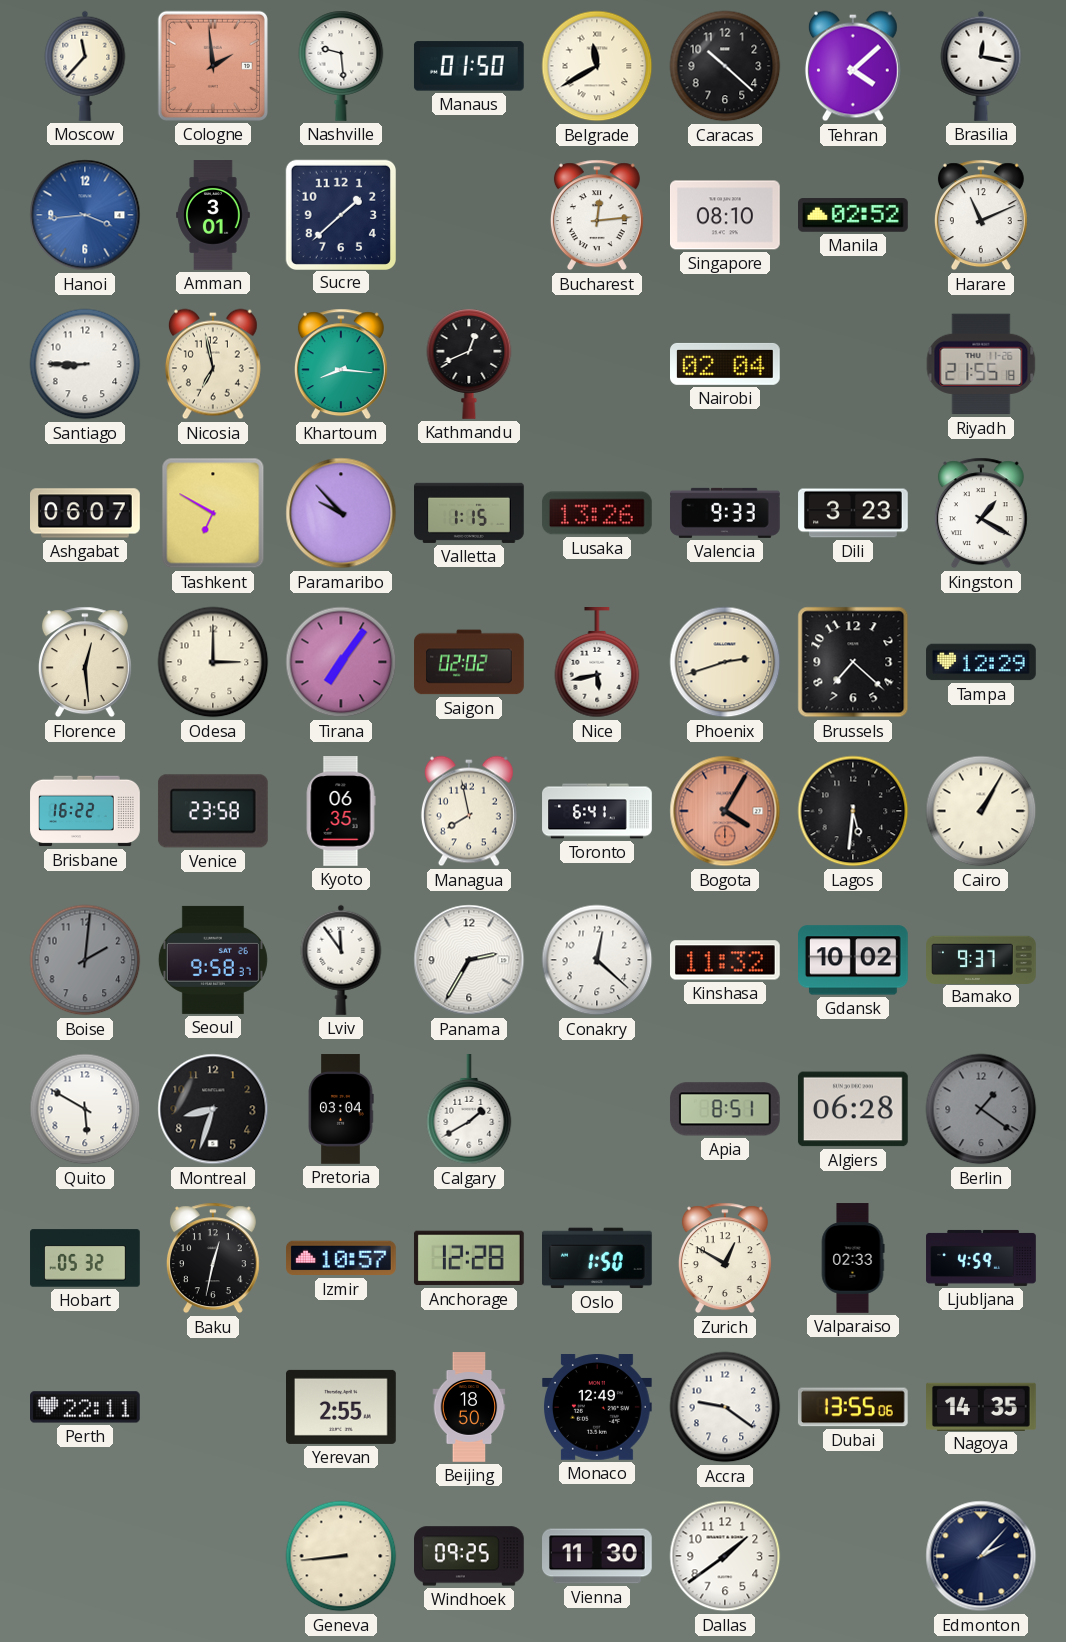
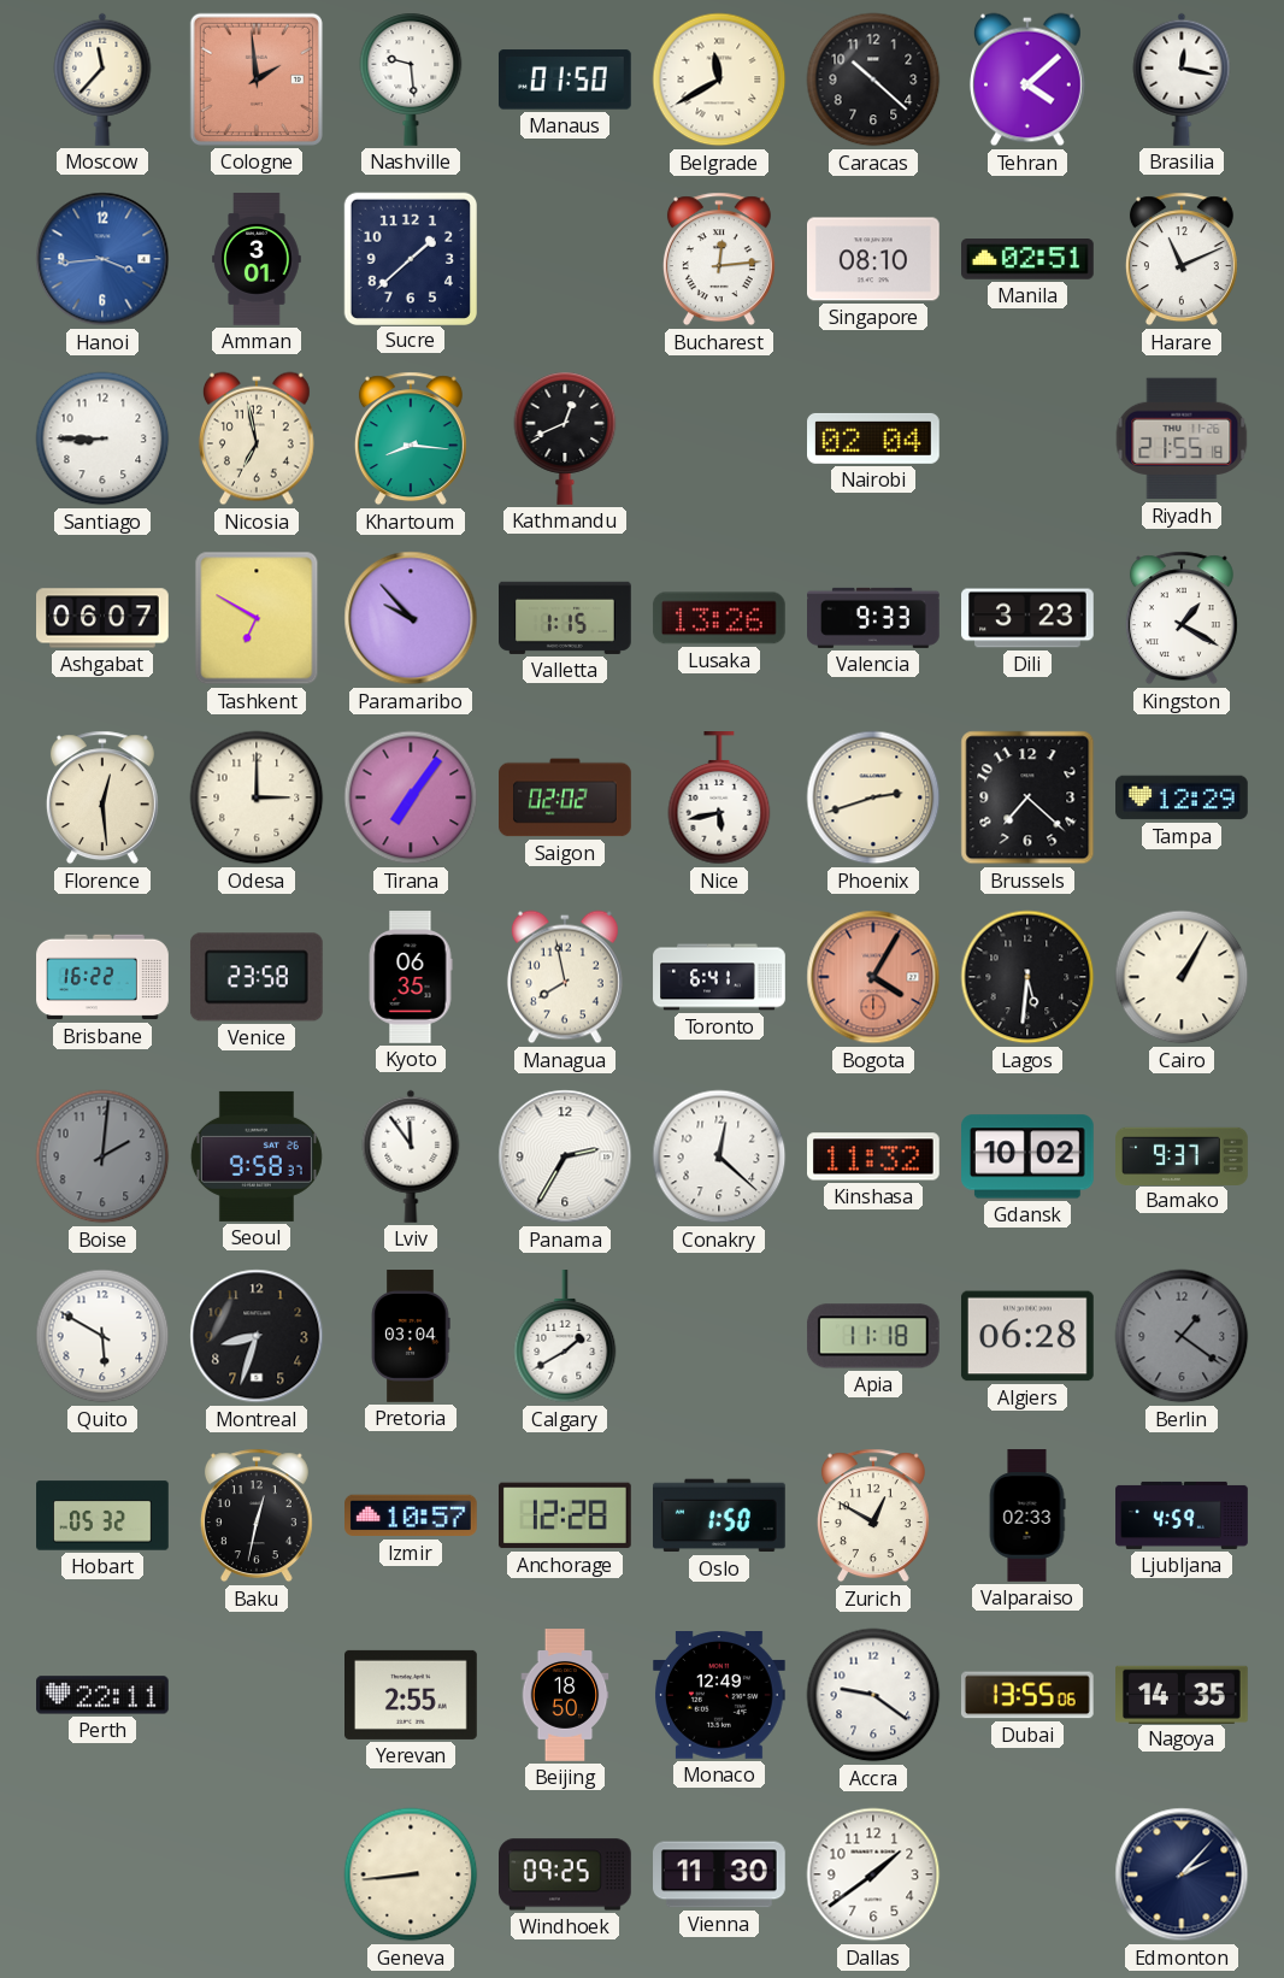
Manila: 02:52 -> 02:51 (1029, 259)
Apia: 8:51 -> 11:18 (873, 1336)
